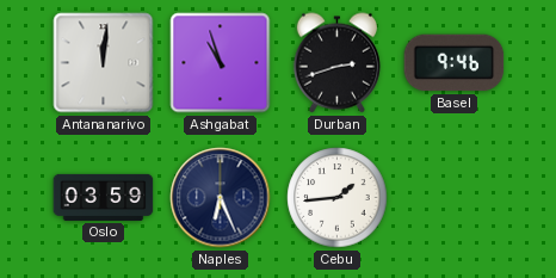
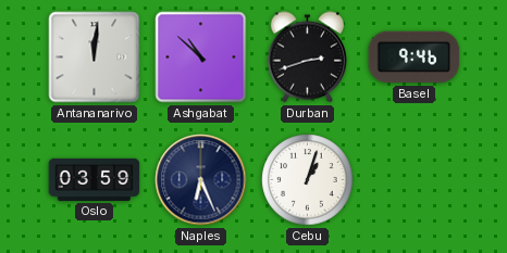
Ashgabat: 10:57 -> 10:52 (201, 58)
Cebu: 1:44 -> 1:03 (308, 180)
